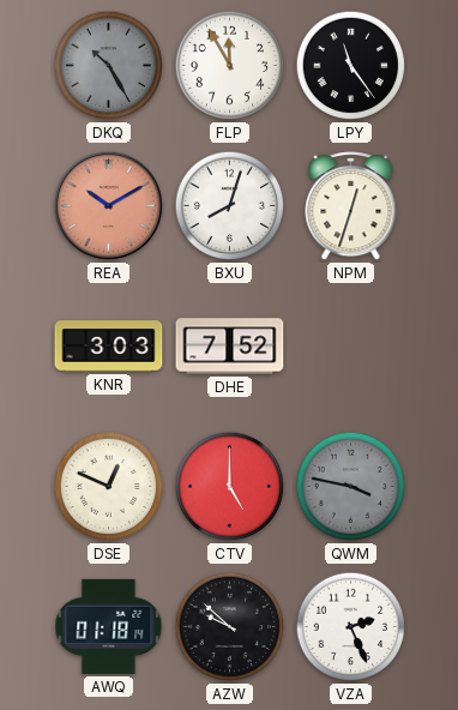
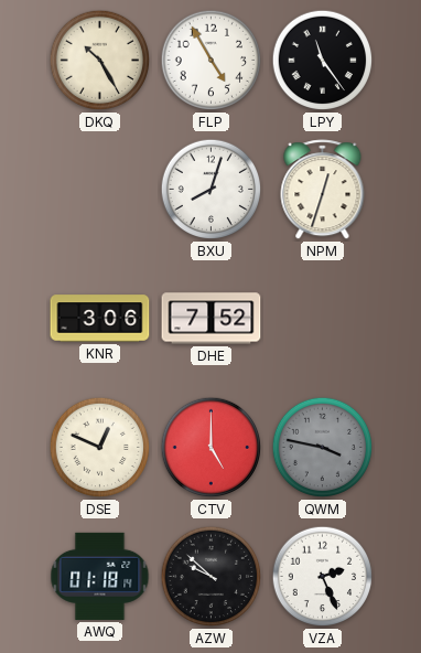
DKQ dial: grey -> cream (100, 61)
FLP: 11:55 -> 4:55 (212, 61)
REA: 10:10 -> none (109, 206)
KNR: 3:03 -> 3:06 (100, 319)
